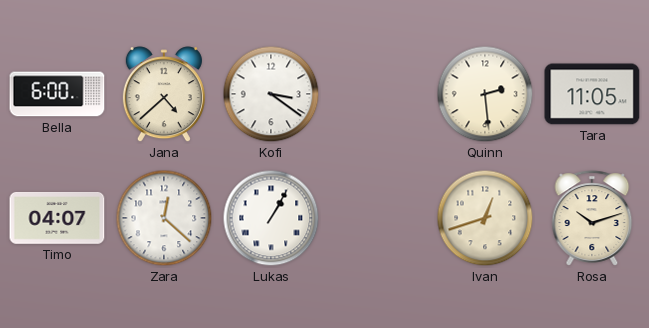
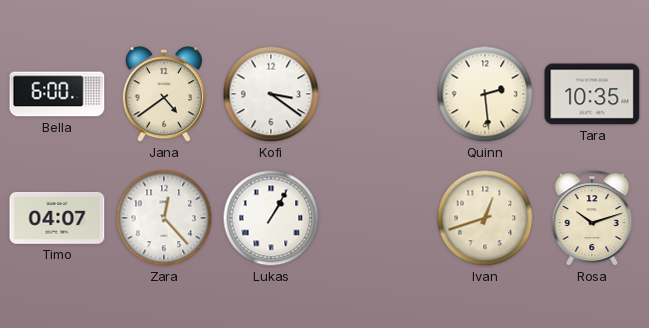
Jana: 4:38 -> 4:39 (164, 95)
Tara: 11:05 -> 10:35 (592, 94)
Zara: 12:22 -> 12:23 (164, 218)
